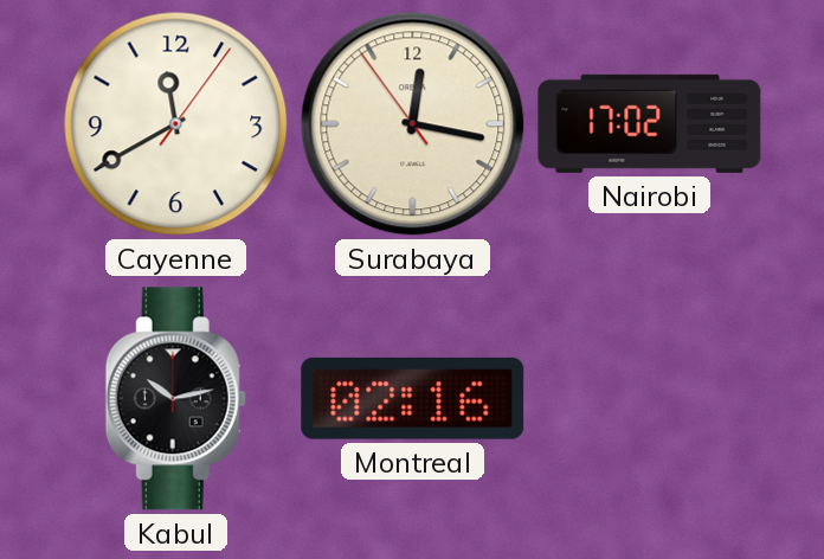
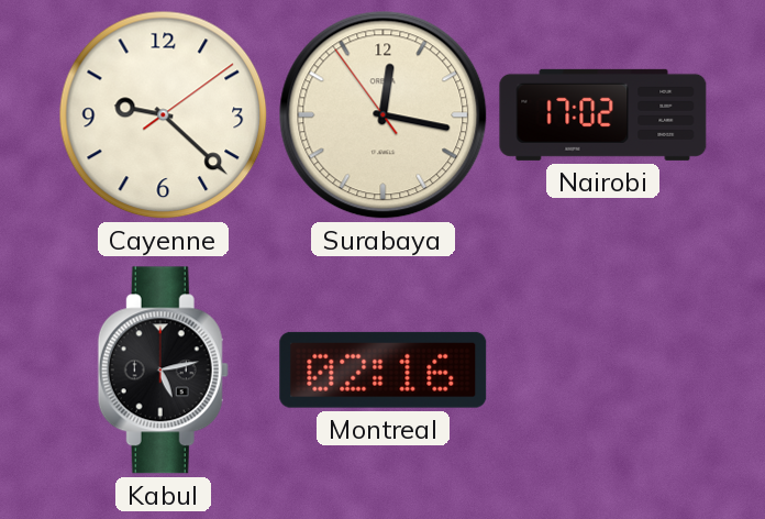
Cayenne: 11:40 -> 9:22 (164, 115)
Kabul: 10:13 -> 5:13 (163, 371)
